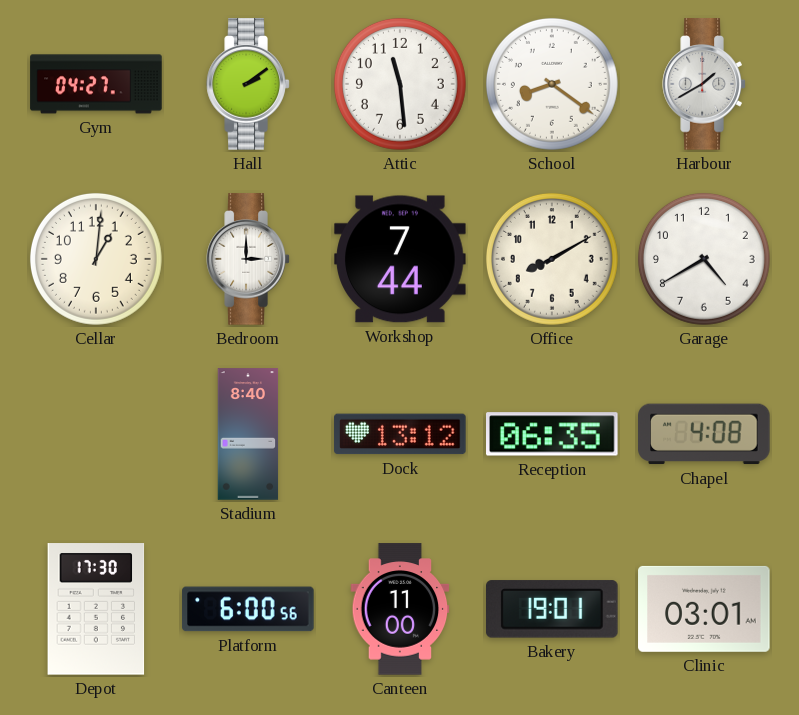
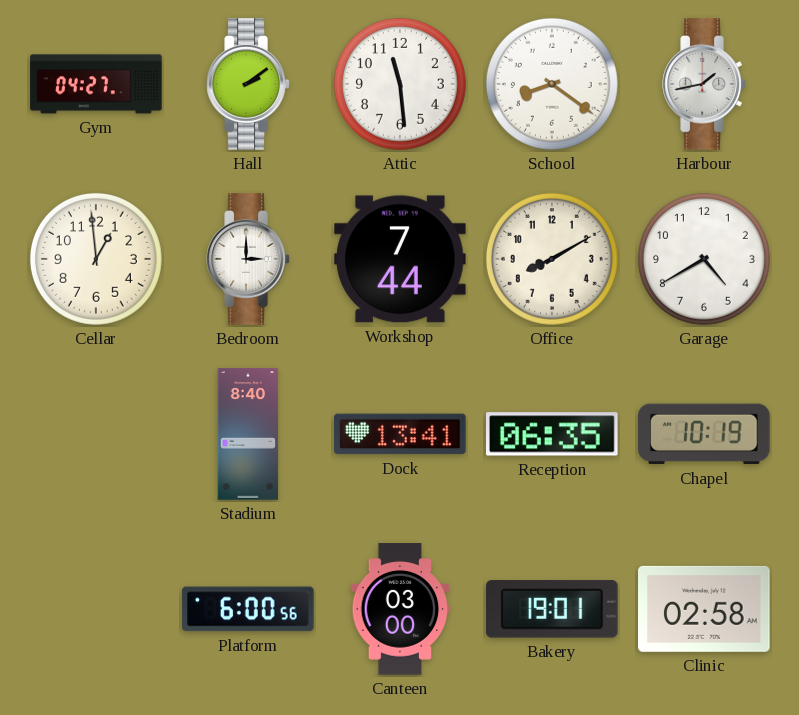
Harbour: 1:40 -> 1:43 (704, 84)
Cellar: 1:01 -> 12:59 (96, 259)
Dock: 13:12 -> 13:41 (400, 434)
Chapel: 4:08 -> 10:19 (704, 434)
Depot: 17:30 -> none (96, 609)
Canteen: 11:00 -> 03:00 (400, 609)
Clinic: 03:01 -> 02:58 (704, 609)
